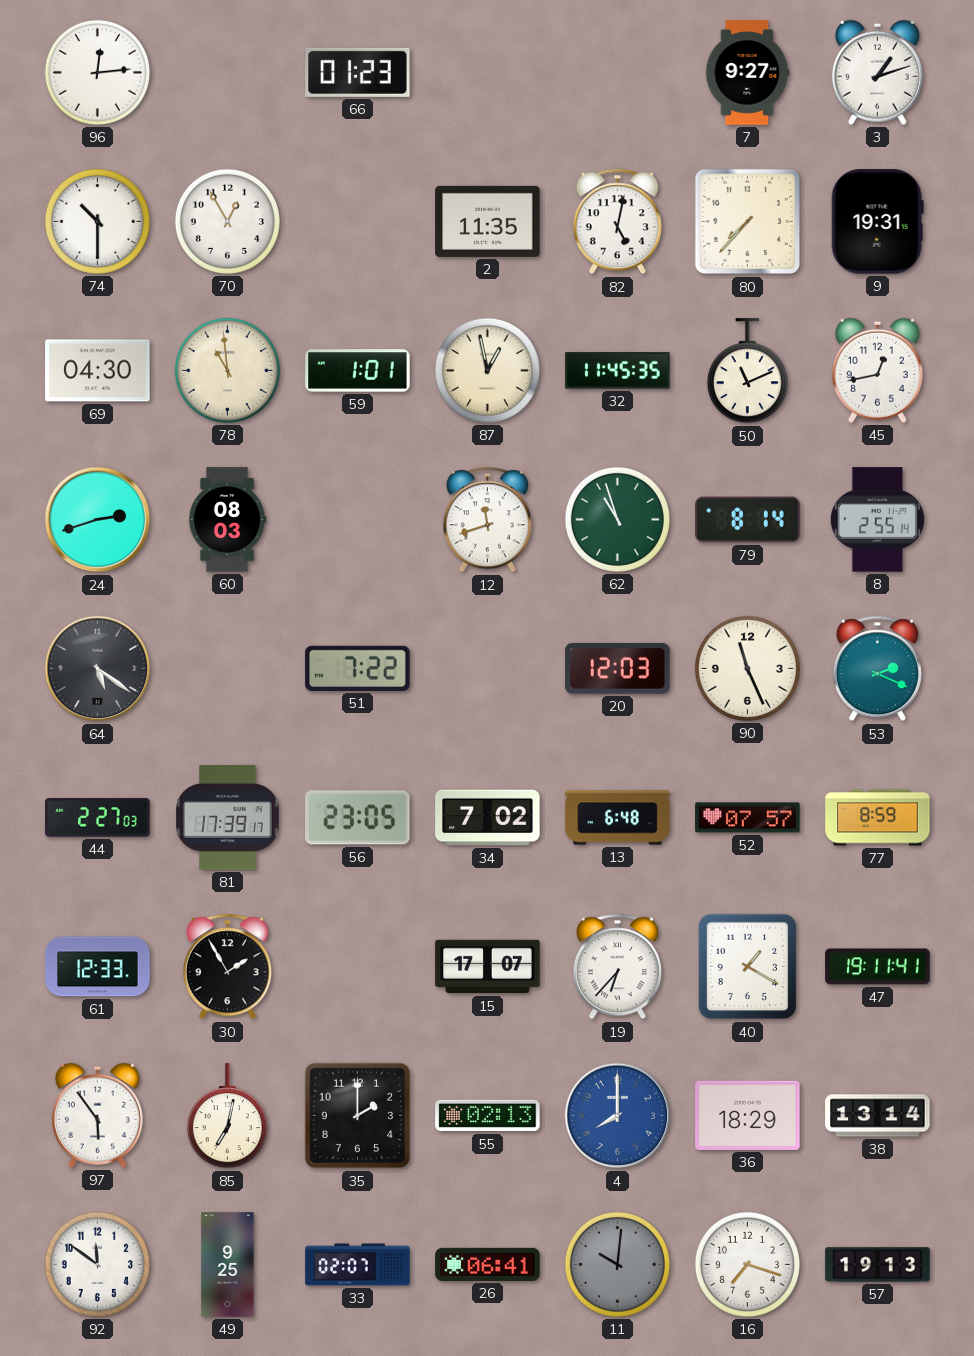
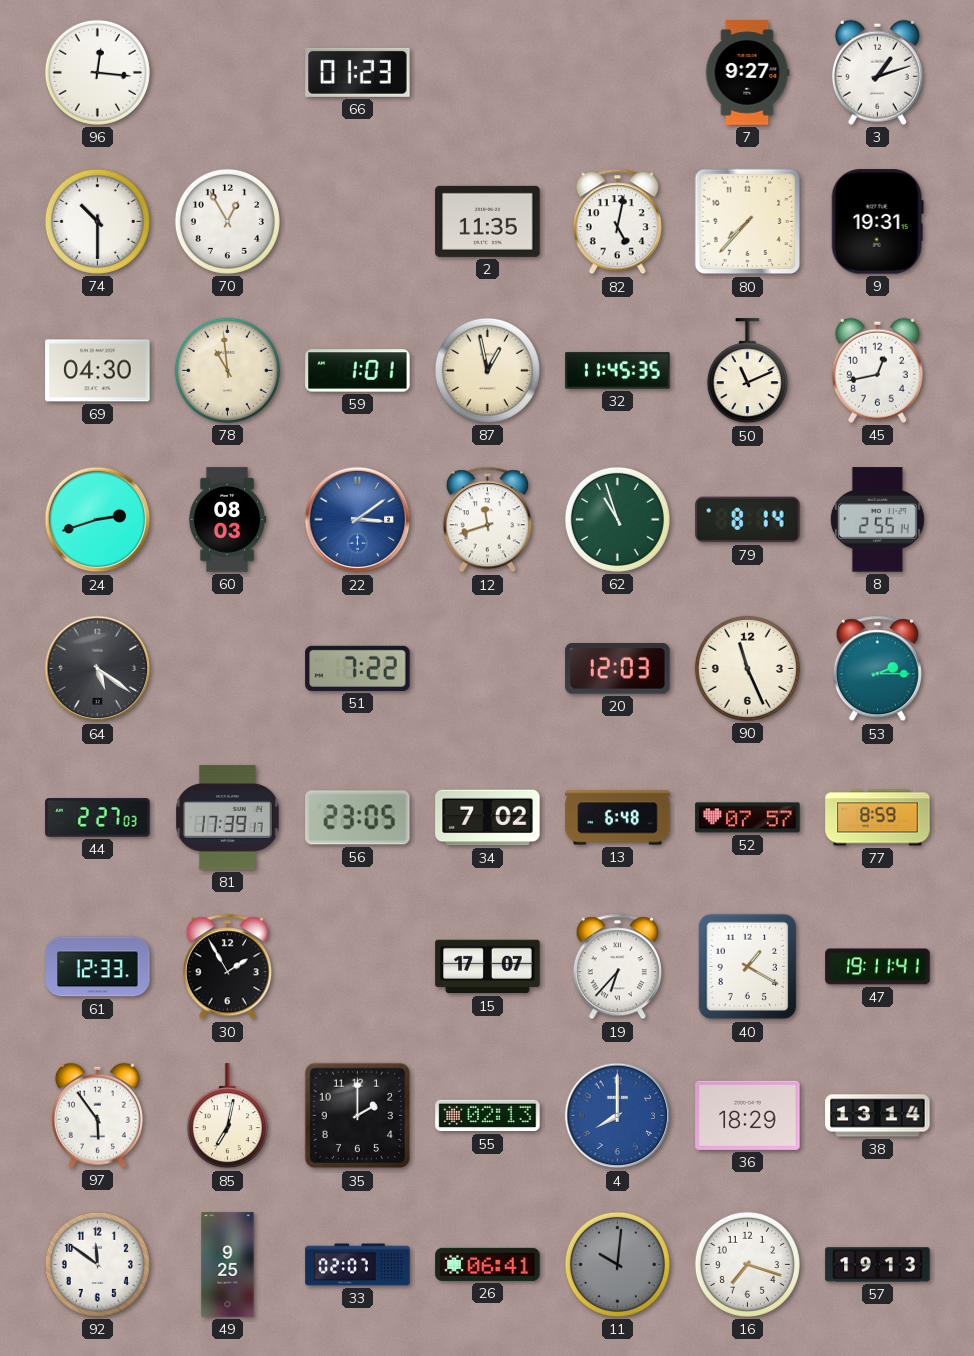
96: 12:14 -> 12:16 (97, 72)
22: none -> 3:09 (358, 520)
53: 2:19 -> 2:15 (877, 669)
